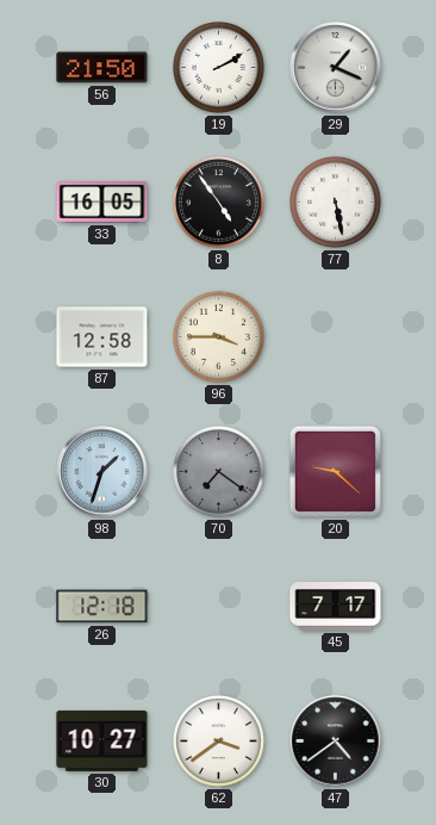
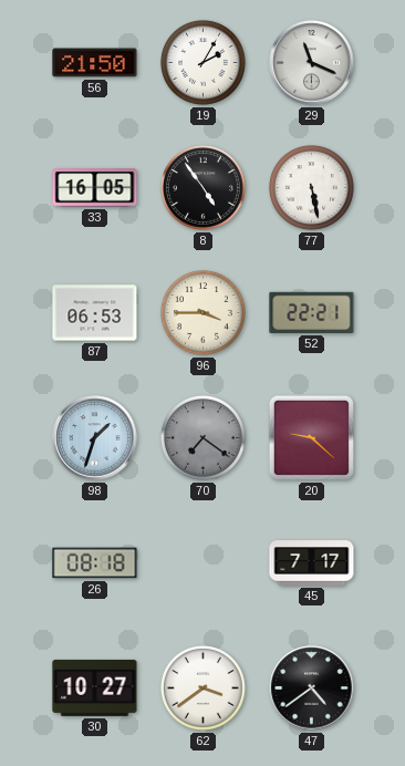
19: 2:10 -> 2:05 (204, 63)
29: 1:19 -> 11:19 (312, 63)
87: 12:58 -> 06:53 (95, 313)
52: none -> 22:21 (312, 312)
26: 12:18 -> 08:18 (95, 563)
